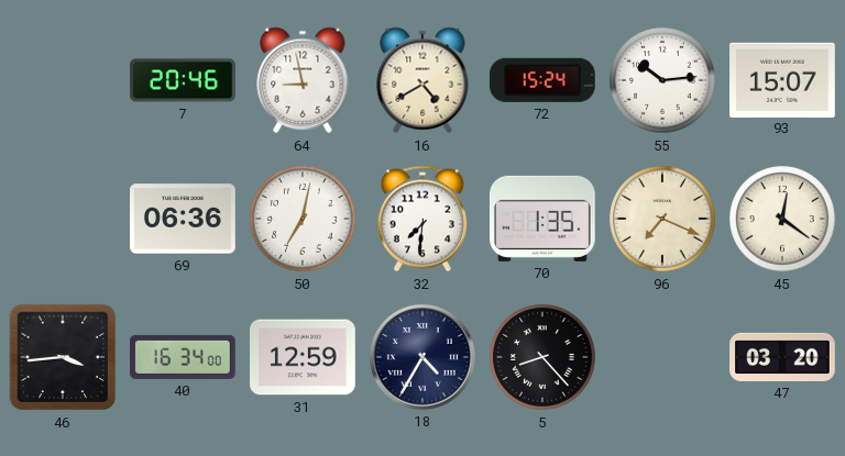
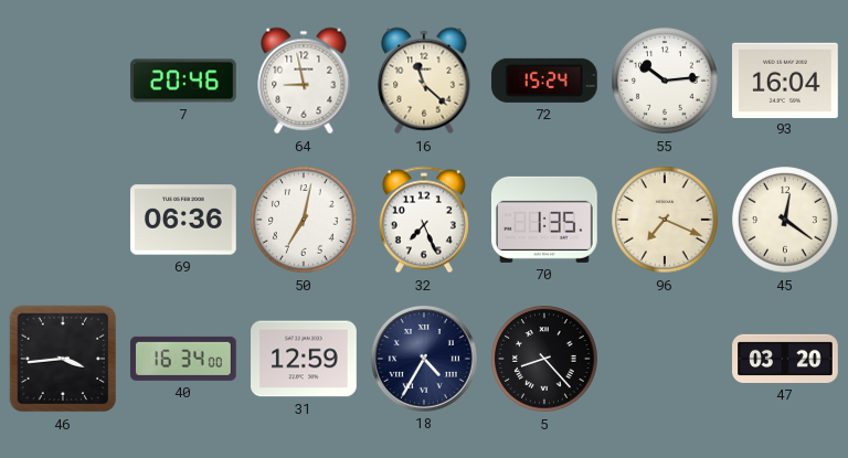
16: 4:40 -> 11:22 (424, 81)
93: 15:07 -> 16:04 (786, 79)
32: 7:31 -> 7:26 (424, 220)
